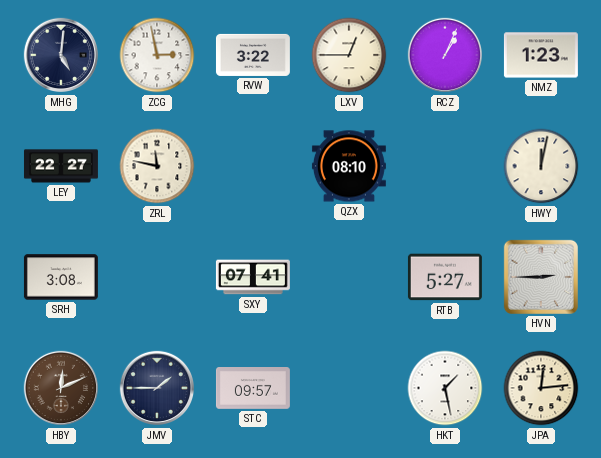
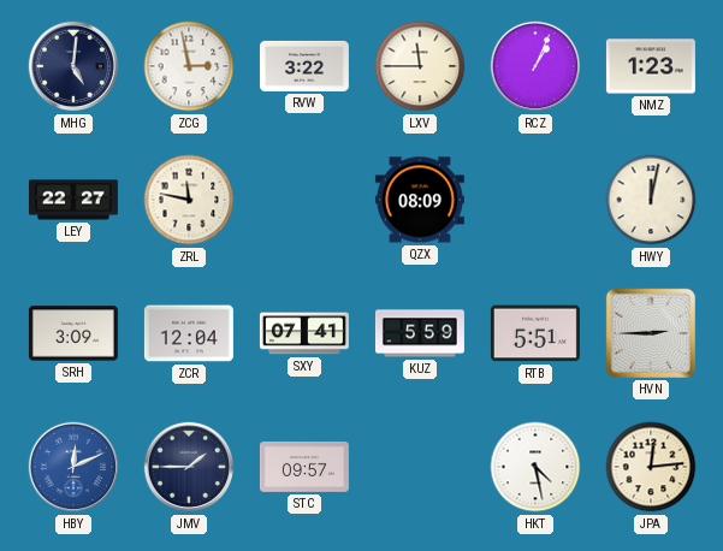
LXV: 12:45 -> 11:45 (420, 66)
QZX: 08:10 -> 08:09 (420, 200)
SRH: 3:08 -> 3:09 (73, 333)
ZCR: none -> 12:04 (189, 333)
KUZ: none -> 5:59 (420, 333)
RTB: 5:27 -> 5:51 (535, 333)
HBY dial: brown -> blue (73, 467)
HKT: 1:28 -> 4:28 (535, 467)
